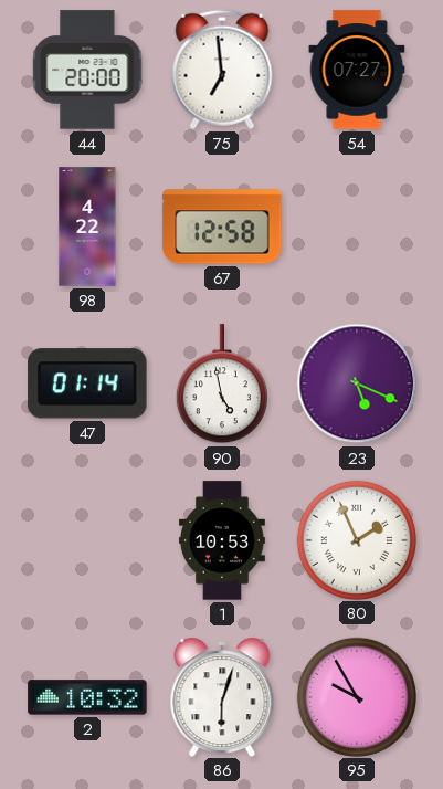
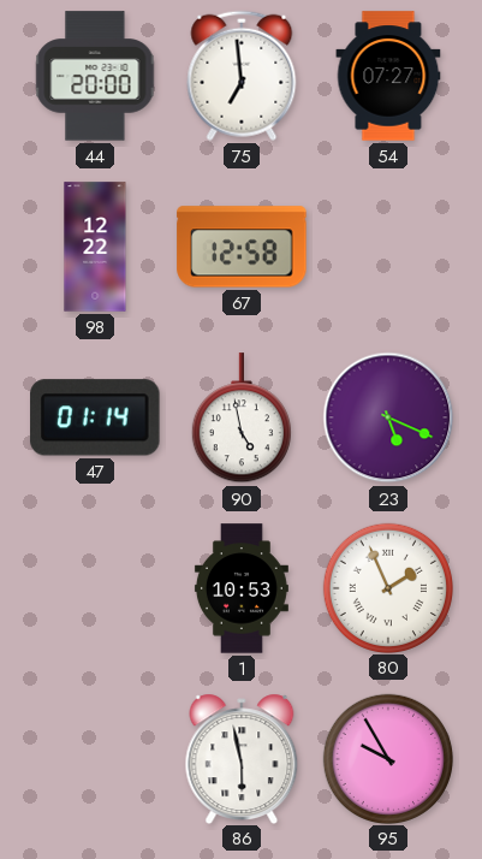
98: 4:22 -> 12:22 (95, 247)
2: 10:32 -> none (87, 697)
86: 6:03 -> 5:58 (242, 758)
